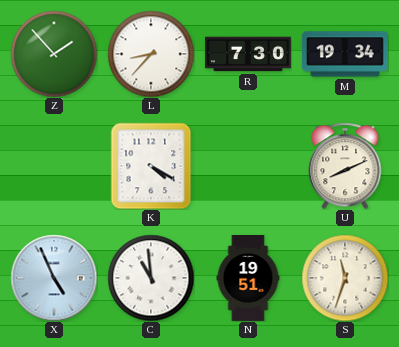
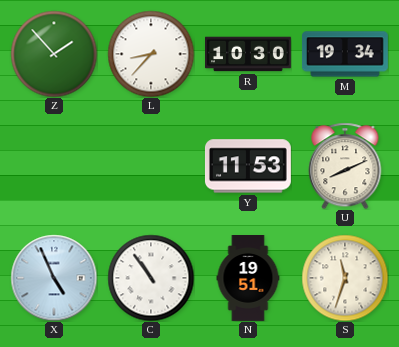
R: 7:30 -> 10:30 (249, 54)
K: 4:20 -> none (151, 166)
Y: none -> 11:53 (248, 166)
C: 10:59 -> 10:54 (151, 278)
